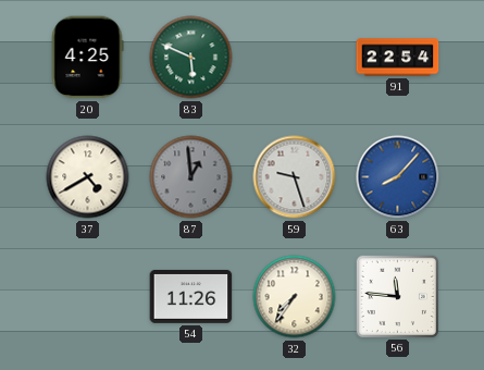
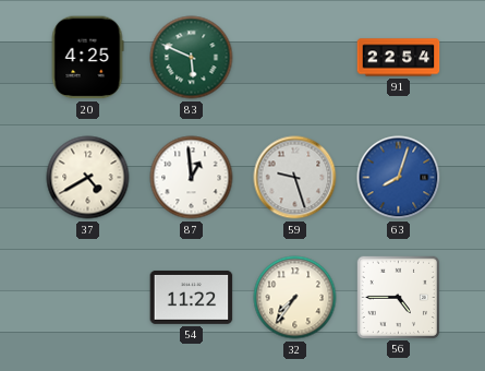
87 dial: grey -> white (192, 178)
63: 8:07 -> 8:03 (399, 178)
54: 11:26 -> 11:22 (192, 297)
56: 11:46 -> 4:45 (398, 297)
